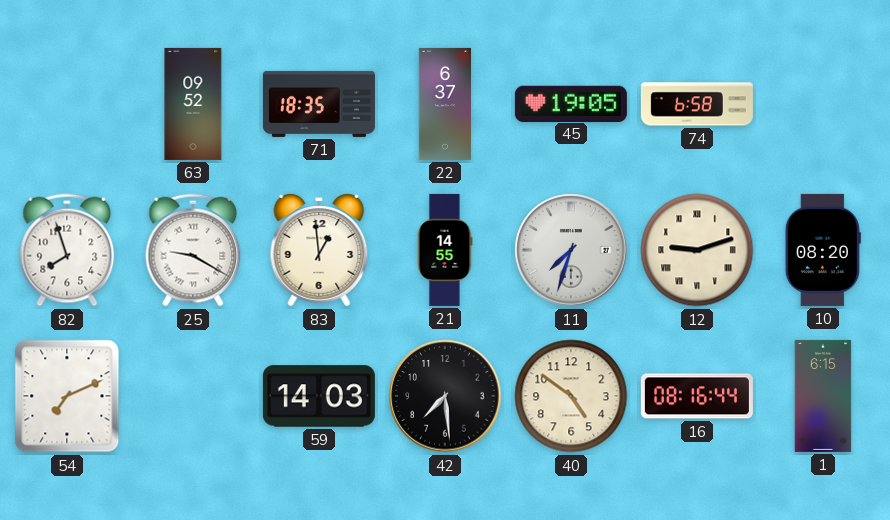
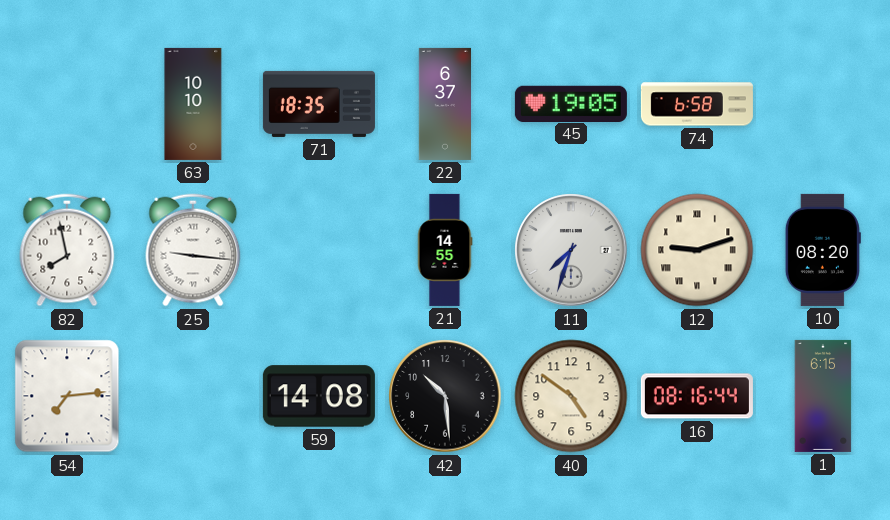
63: 09:52 -> 10:10 (193, 104)
82: 7:57 -> 7:58 (67, 250)
25: 9:20 -> 9:16 (193, 250)
83: 12:59 -> none (319, 250)
54: 7:11 -> 7:14 (67, 396)
59: 14:03 -> 14:08 (319, 396)
42: 7:29 -> 10:29 (445, 396)
